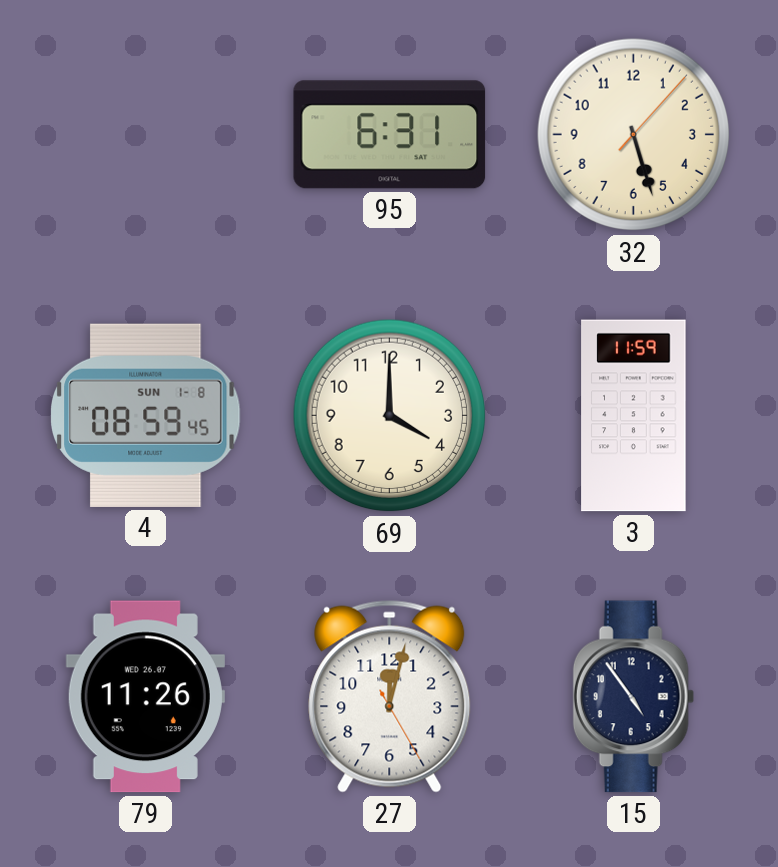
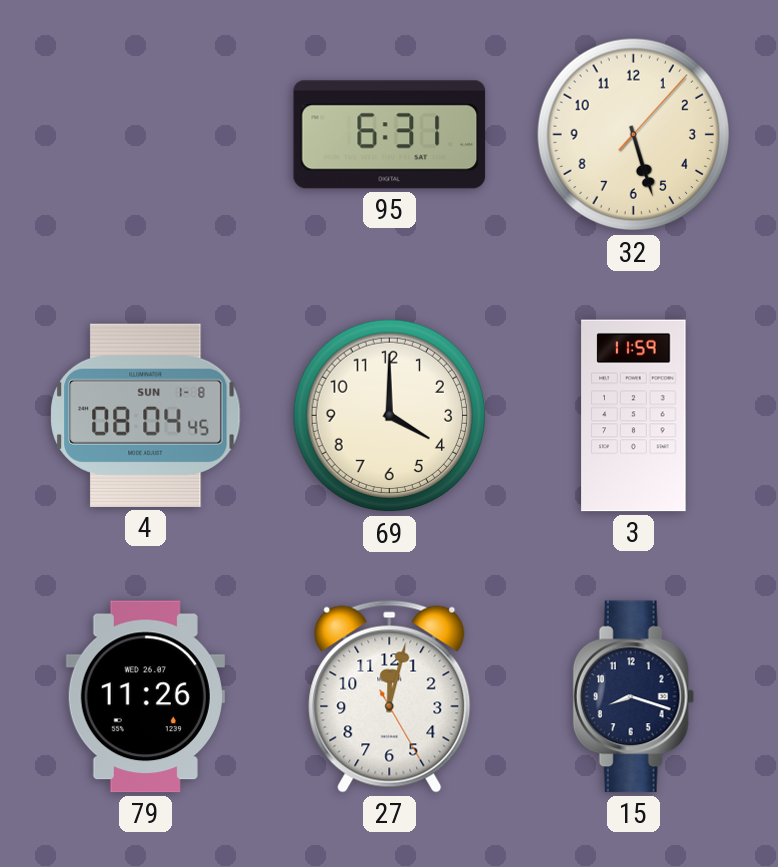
4: 08:59 -> 08:04 (146, 415)
15: 4:54 -> 8:18 (633, 697)
